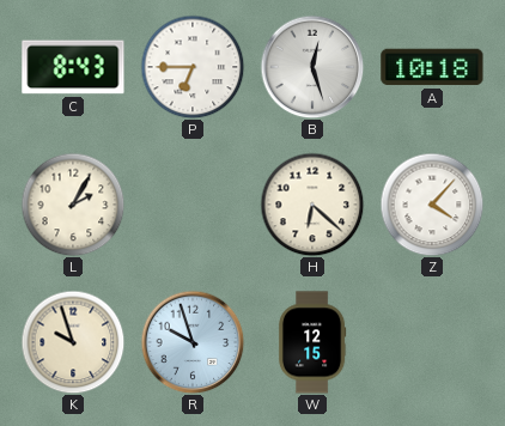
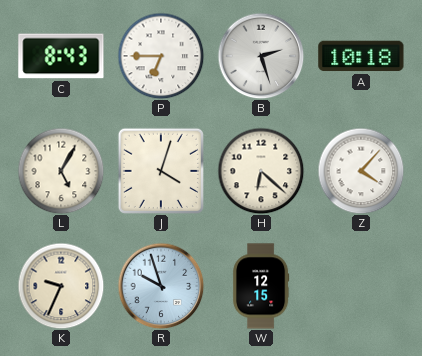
B: 12:27 -> 2:27 (261, 56)
L: 2:05 -> 5:05 (61, 171)
J: none -> 4:03 (161, 171)
K: 9:57 -> 9:34 (61, 286)
